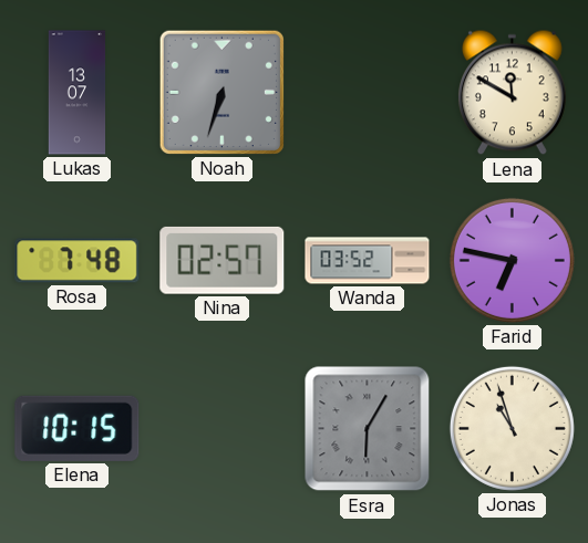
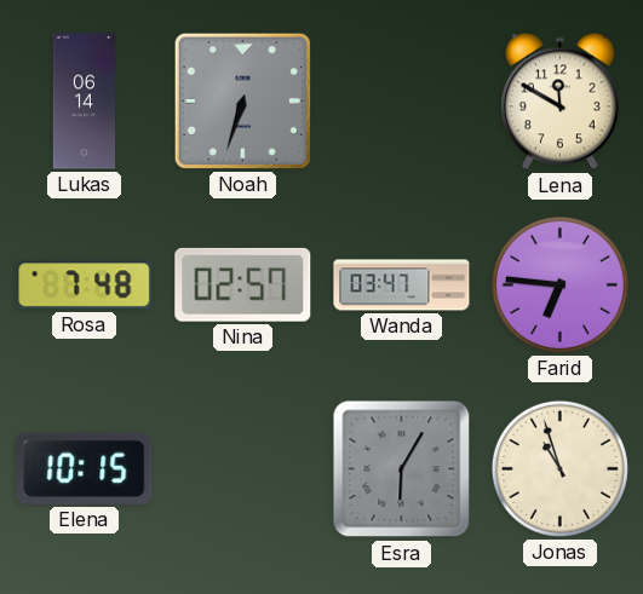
Lukas: 13:07 -> 06:14 (85, 102)
Wanda: 03:52 -> 03:47 (402, 286)
Farid: 6:47 -> 6:46 (559, 284)
